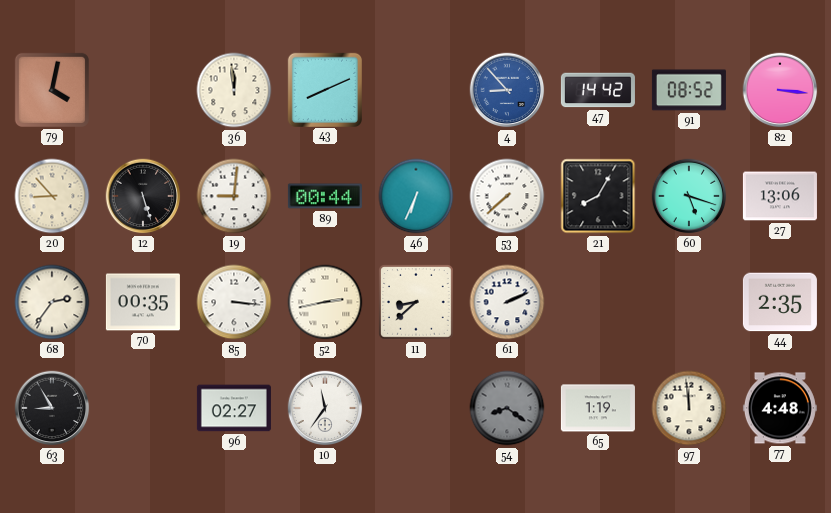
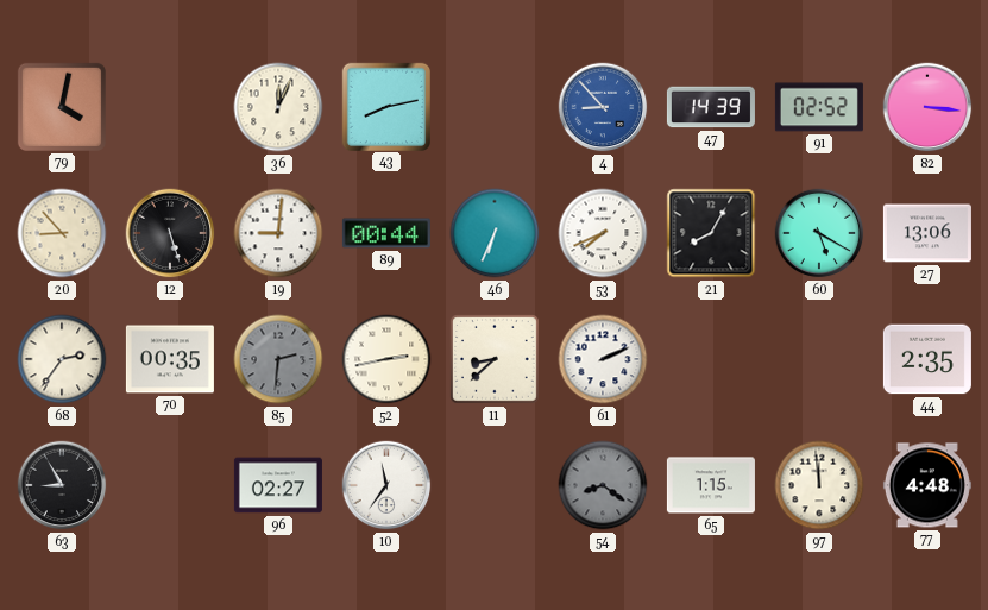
36: 11:59 -> 12:04 (278, 107)
43: 8:11 -> 8:13 (385, 106)
47: 14:42 -> 14:39 (711, 107)
91: 08:52 -> 02:52 (819, 107)
53: 7:38 -> 7:41 (603, 233)
60: 5:18 -> 5:20 (819, 233)
85: 3:16 -> 2:31 (278, 359)
85 dial: white -> grey (278, 359)
65: 1:19 -> 1:15 (711, 485)
